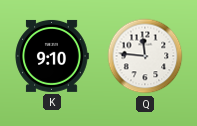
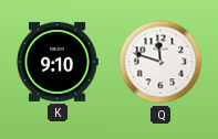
Q: 11:46 -> 11:48 (160, 62)
